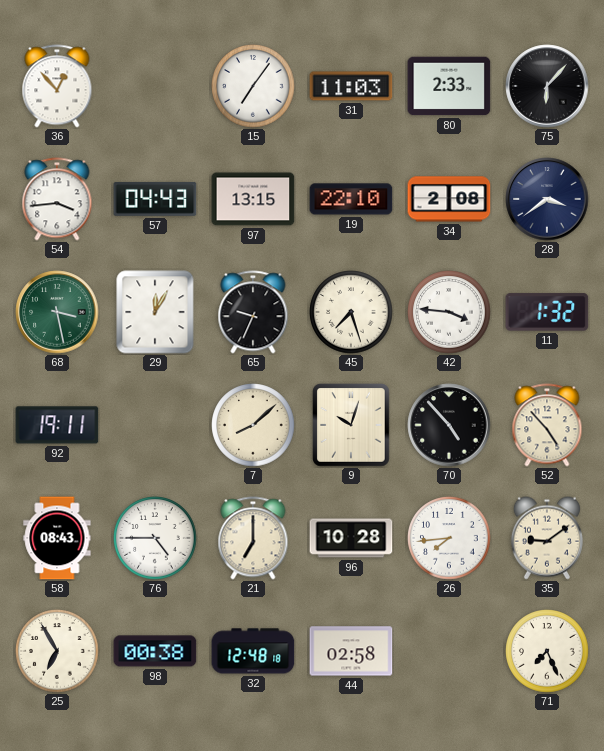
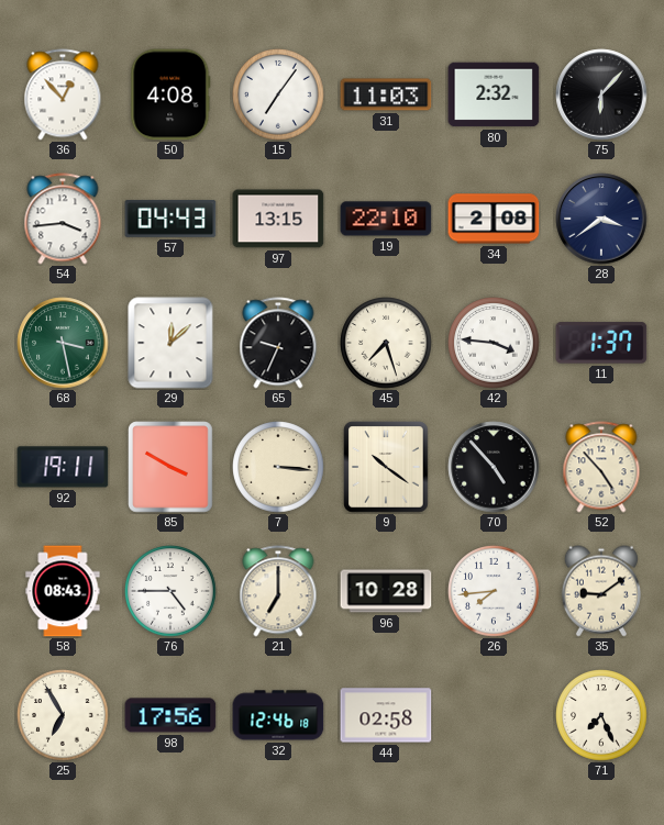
50: none -> 4:08 (170, 94)
80: 2:33 -> 2:32 (494, 94)
29: 12:05 -> 12:08 (170, 343)
11: 1:32 -> 1:37 (601, 343)
85: none -> 3:50 (170, 467)
7: 8:08 -> 3:16 (278, 467)
9: 10:03 -> 10:21 (386, 467)
98: 00:38 -> 17:56 (170, 715)
32: 12:48 -> 12:46 (278, 715)
